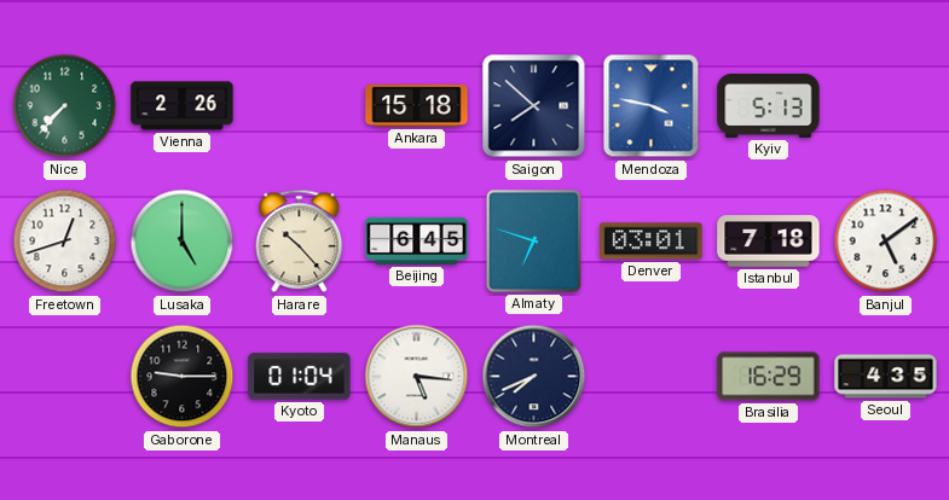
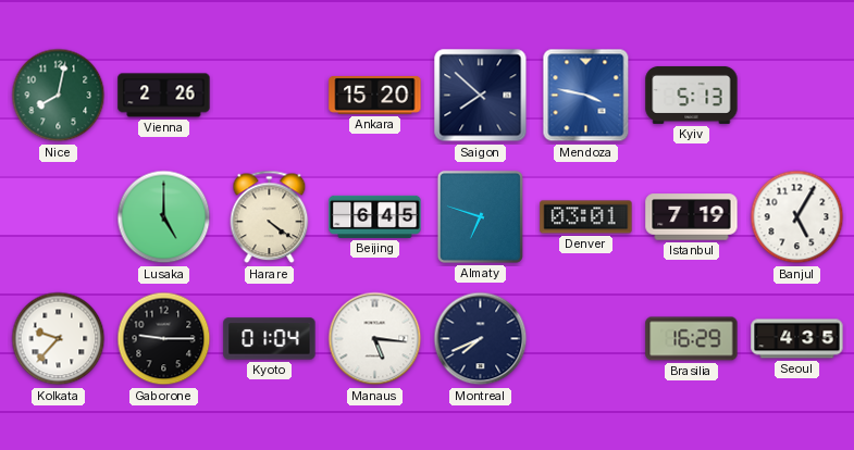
Nice: 7:37 -> 8:02 (59, 96)
Ankara: 15:18 -> 15:20 (375, 95)
Freetown: 12:42 -> none (65, 242)
Harare: 10:23 -> 4:21 (270, 217)
Istanbul: 7:18 -> 7:19 (692, 217)
Banjul: 5:09 -> 5:05 (797, 217)
Kolkata: none -> 9:37 (59, 339)
